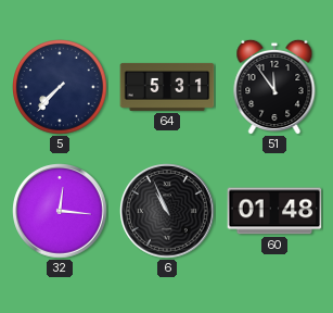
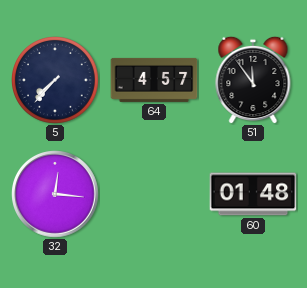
64: 5:31 -> 4:57 (154, 80)
6: 10:56 -> none (167, 211)
